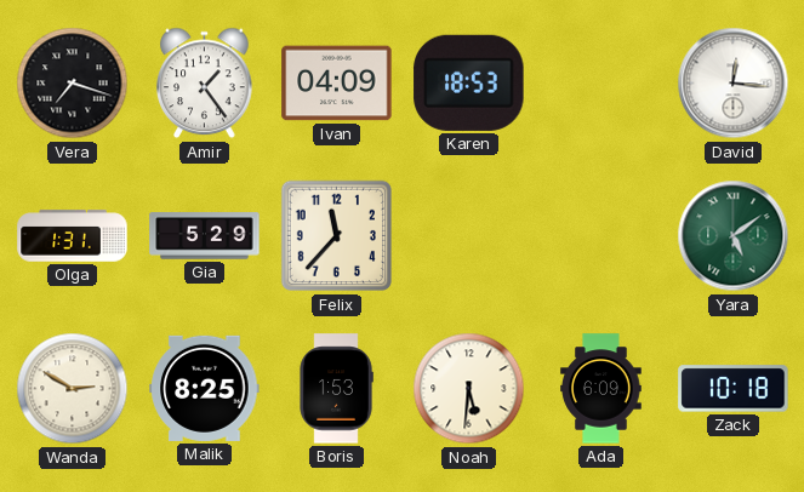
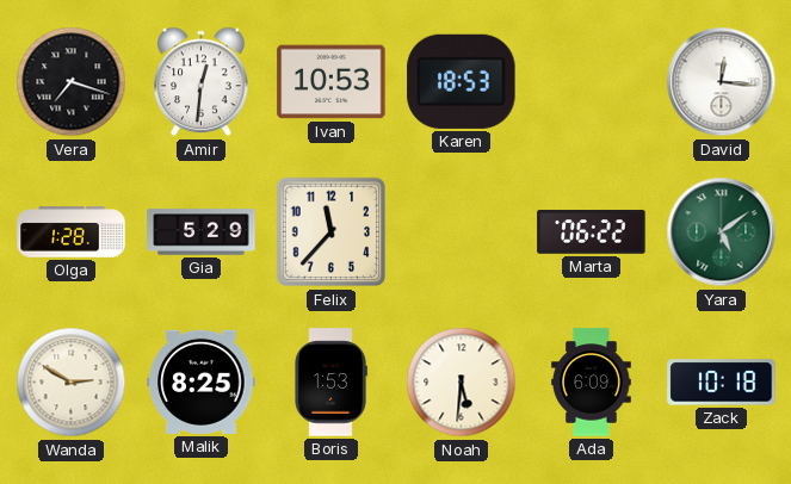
Amir: 1:24 -> 12:31 (202, 82)
Ivan: 04:09 -> 10:53 (332, 82)
Olga: 1:31 -> 1:28 (72, 232)
Marta: none -> 06:22 (592, 232)
